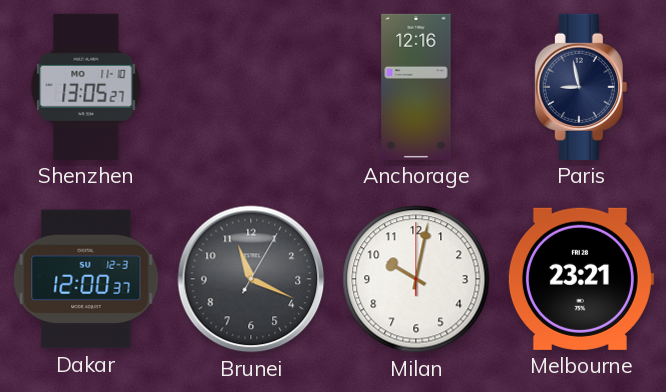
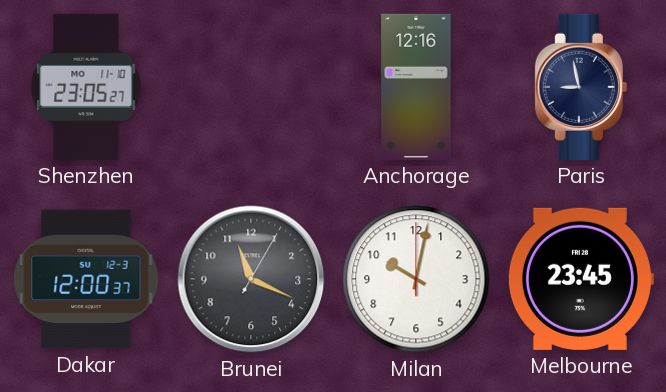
Shenzhen: 13:05 -> 23:05 (86, 87)
Melbourne: 23:21 -> 23:45 (580, 279)
